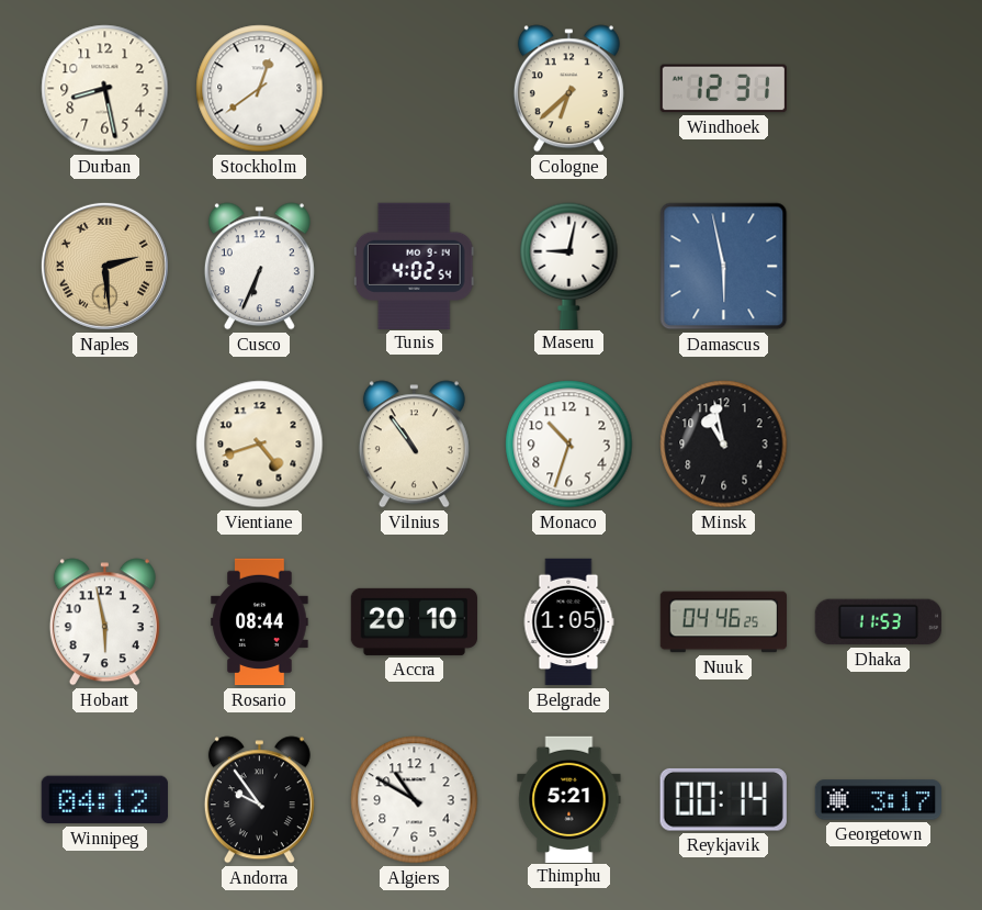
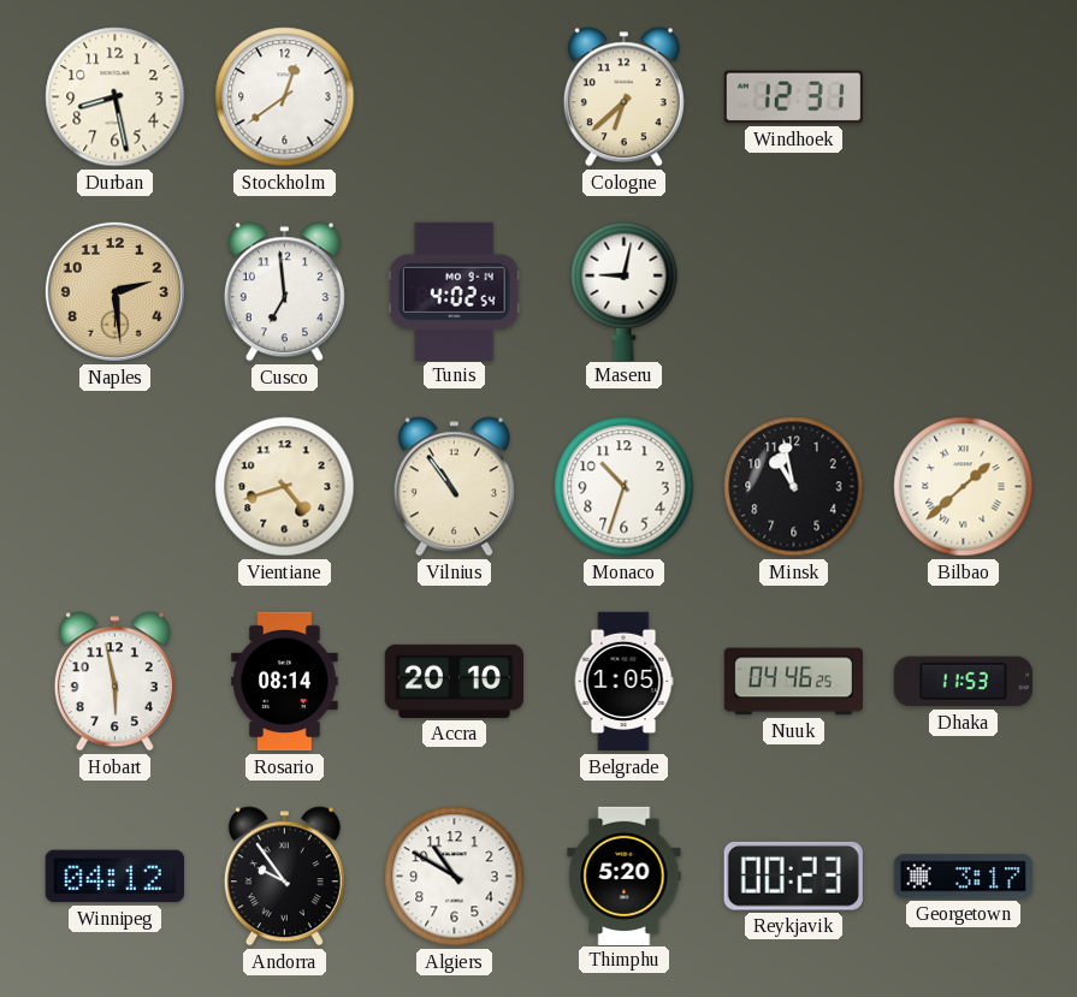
Naples numerals: Roman -> Arabic (114, 291)
Cusco: 6:34 -> 6:59 (284, 292)
Damascus: 5:58 -> none (724, 267)
Bilbao: none -> 1:38 (964, 487)
Rosario: 08:44 -> 08:14 (285, 682)
Thimphu: 5:21 -> 5:20 (625, 876)
Reykjavik: 00:14 -> 00:23 (793, 876)
